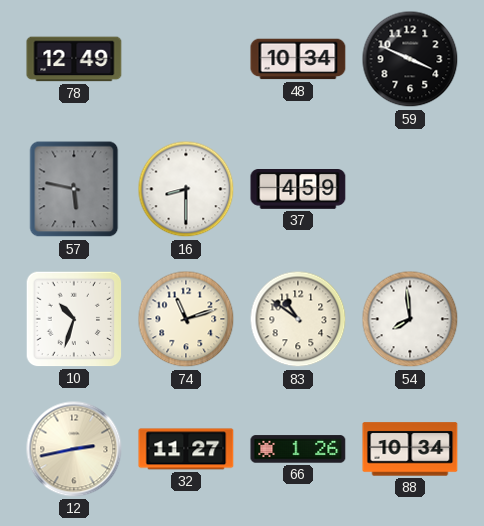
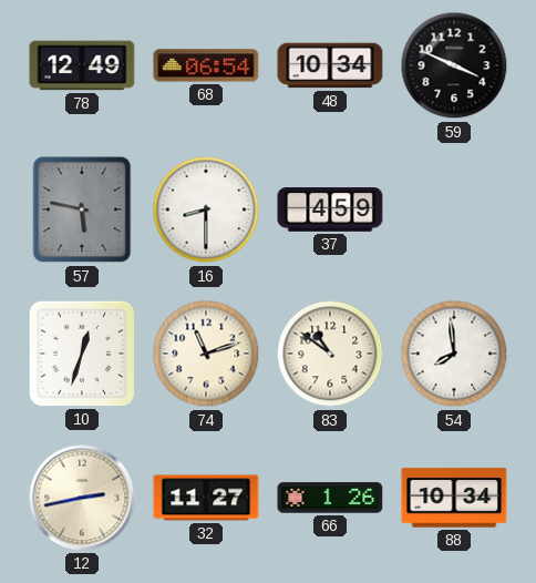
68: none -> 06:54 (206, 65)
10: 10:33 -> 12:33 (82, 354)
